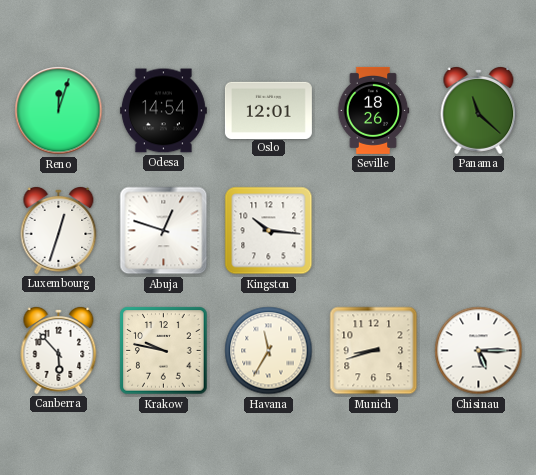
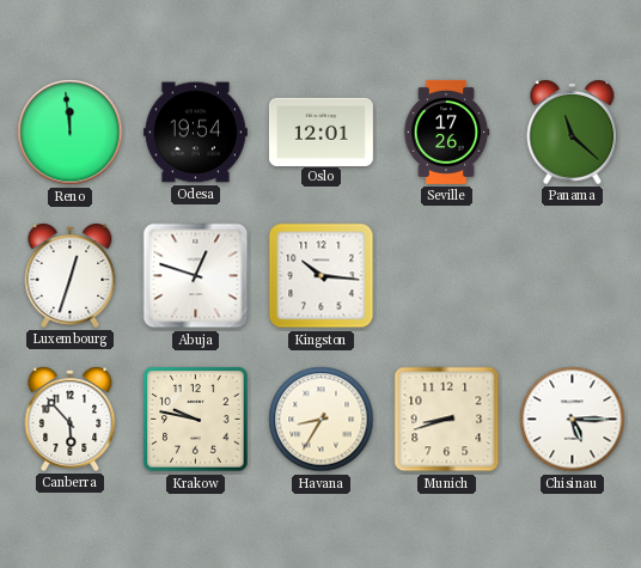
Reno: 12:03 -> 11:59 (71, 133)
Odesa: 14:54 -> 19:54 (195, 133)
Seville: 18:26 -> 17:26 (446, 132)
Havana: 11:35 -> 8:35 (322, 420)
